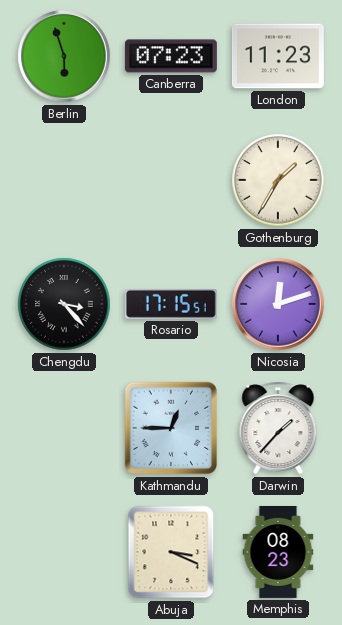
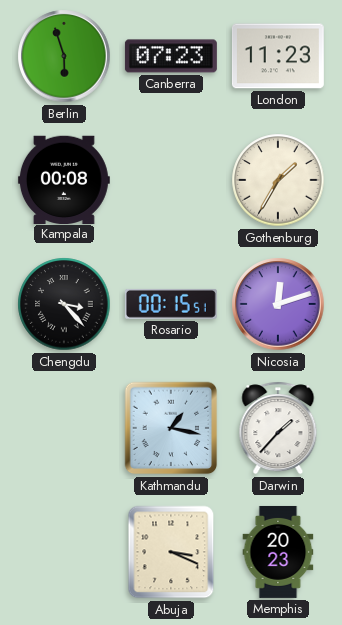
Kampala: none -> 00:08 (64, 179)
Rosario: 17:15 -> 00:15 (171, 304)
Kathmandu: 12:45 -> 1:17 (171, 428)
Memphis: 08:23 -> 20:23 (278, 552)
